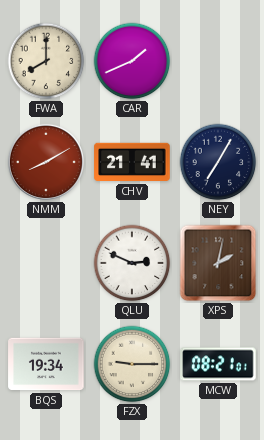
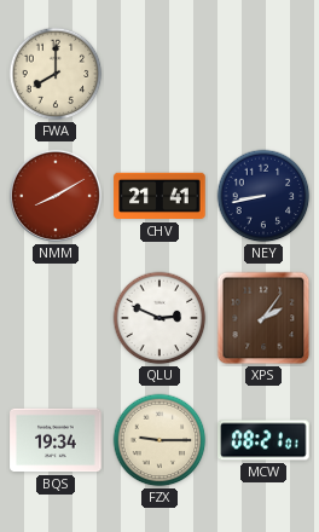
CAR: 1:41 -> none (132, 61)
NEY: 7:05 -> 8:43 (263, 196)
XPS: 2:02 -> 2:06 (263, 318)
